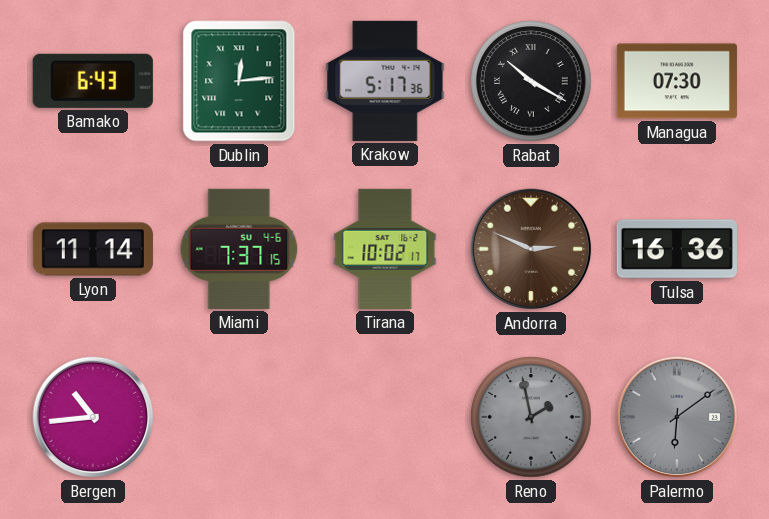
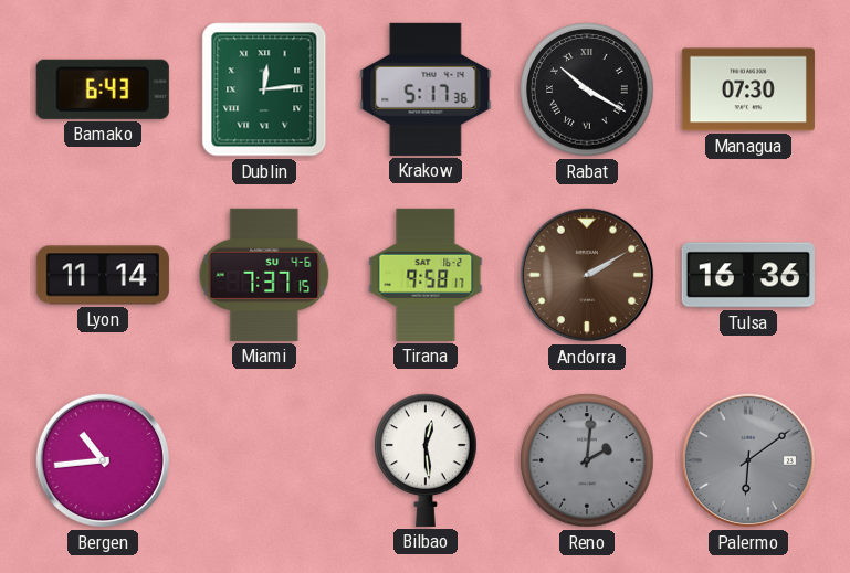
Tirana: 10:02 -> 9:58 (426, 275)
Andorra: 2:49 -> 2:10 (587, 275)
Bilbao: none -> 12:29 (426, 460)
Reno: 1:58 -> 2:01 (587, 460)
